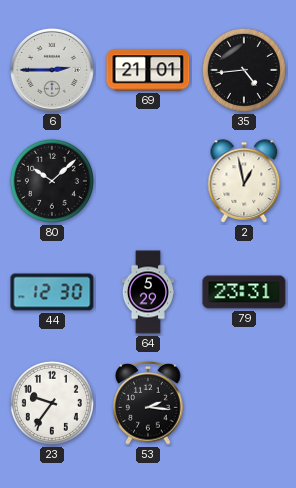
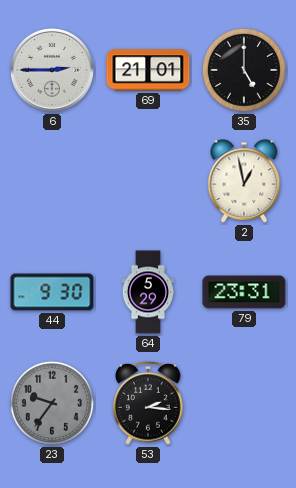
35: 4:44 -> 5:00 (244, 70)
80: 10:08 -> none (52, 181)
44: 12:30 -> 9:30 (52, 292)
23 dial: white -> grey (52, 403)
